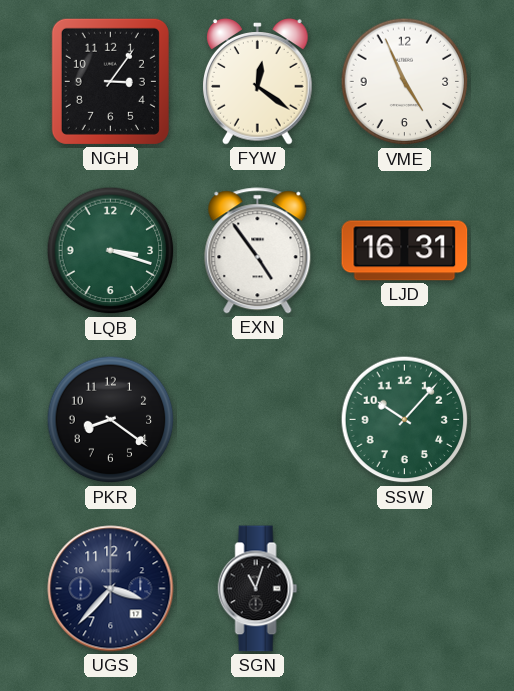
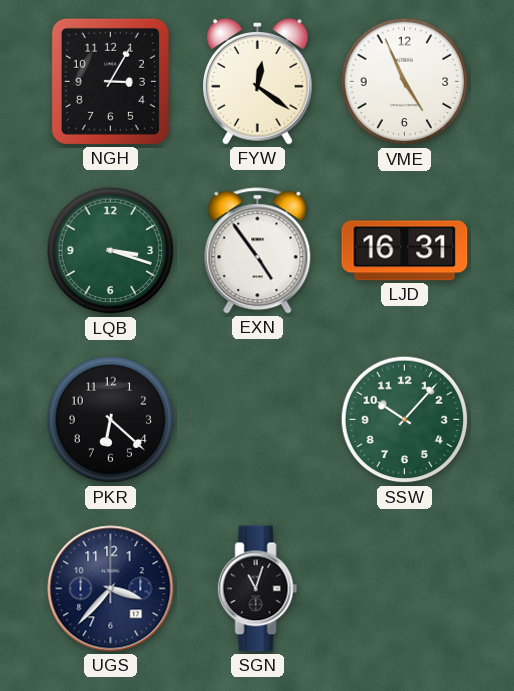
NGH: 3:06 -> 3:05 (110, 81)
PKR: 8:21 -> 6:22 (111, 420)
